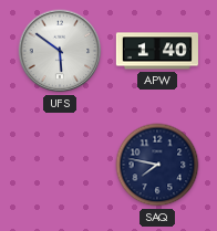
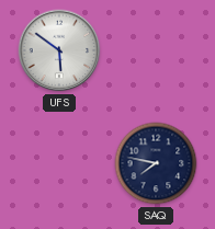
APW: 1:40 -> none (157, 51)
